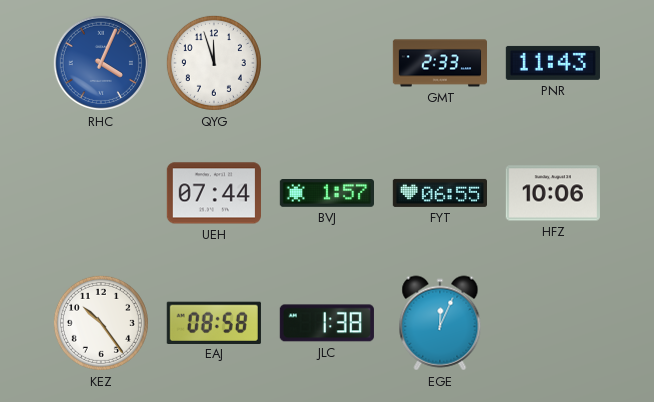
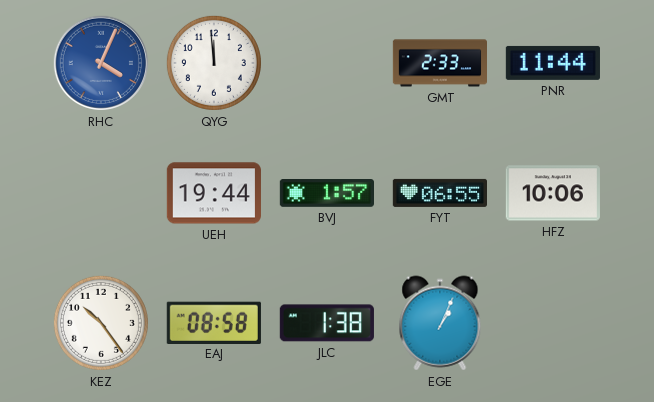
QYG: 11:57 -> 11:59 (214, 63)
PNR: 11:43 -> 11:44 (553, 63)
UEH: 07:44 -> 19:44 (214, 193)
EGE: 12:04 -> 1:04 (440, 323)
